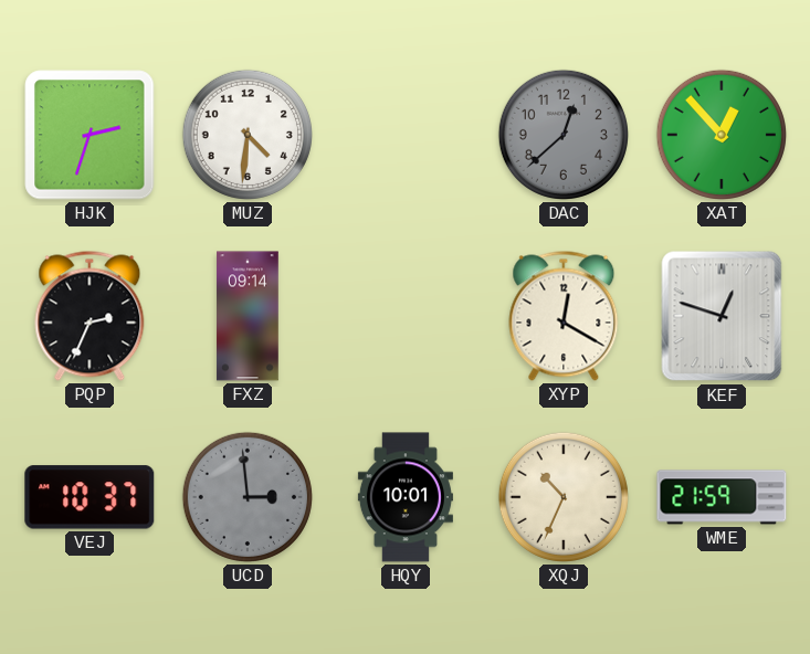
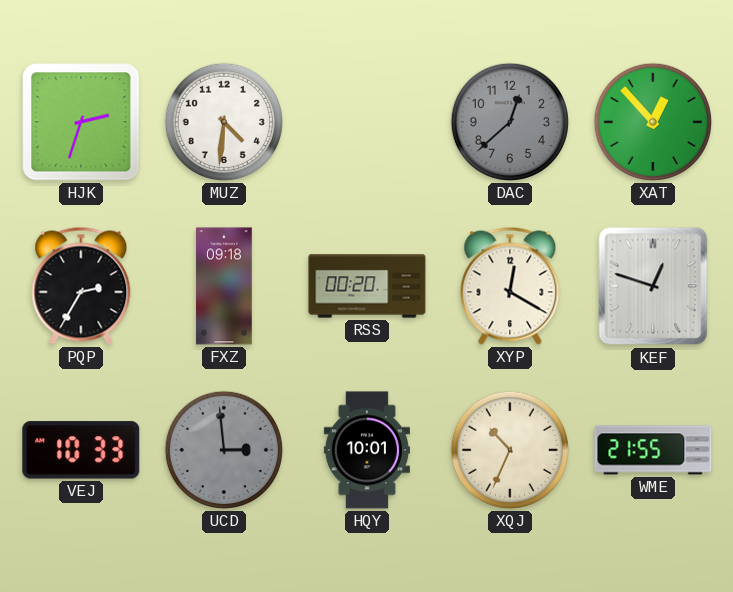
PQP: 2:34 -> 2:35 (81, 286)
FXZ: 09:14 -> 09:18 (224, 286)
RSS: none -> 00:20 (367, 286)
VEJ: 10:37 -> 10:33 (81, 450)
WME: 21:59 -> 21:55 (653, 450)
